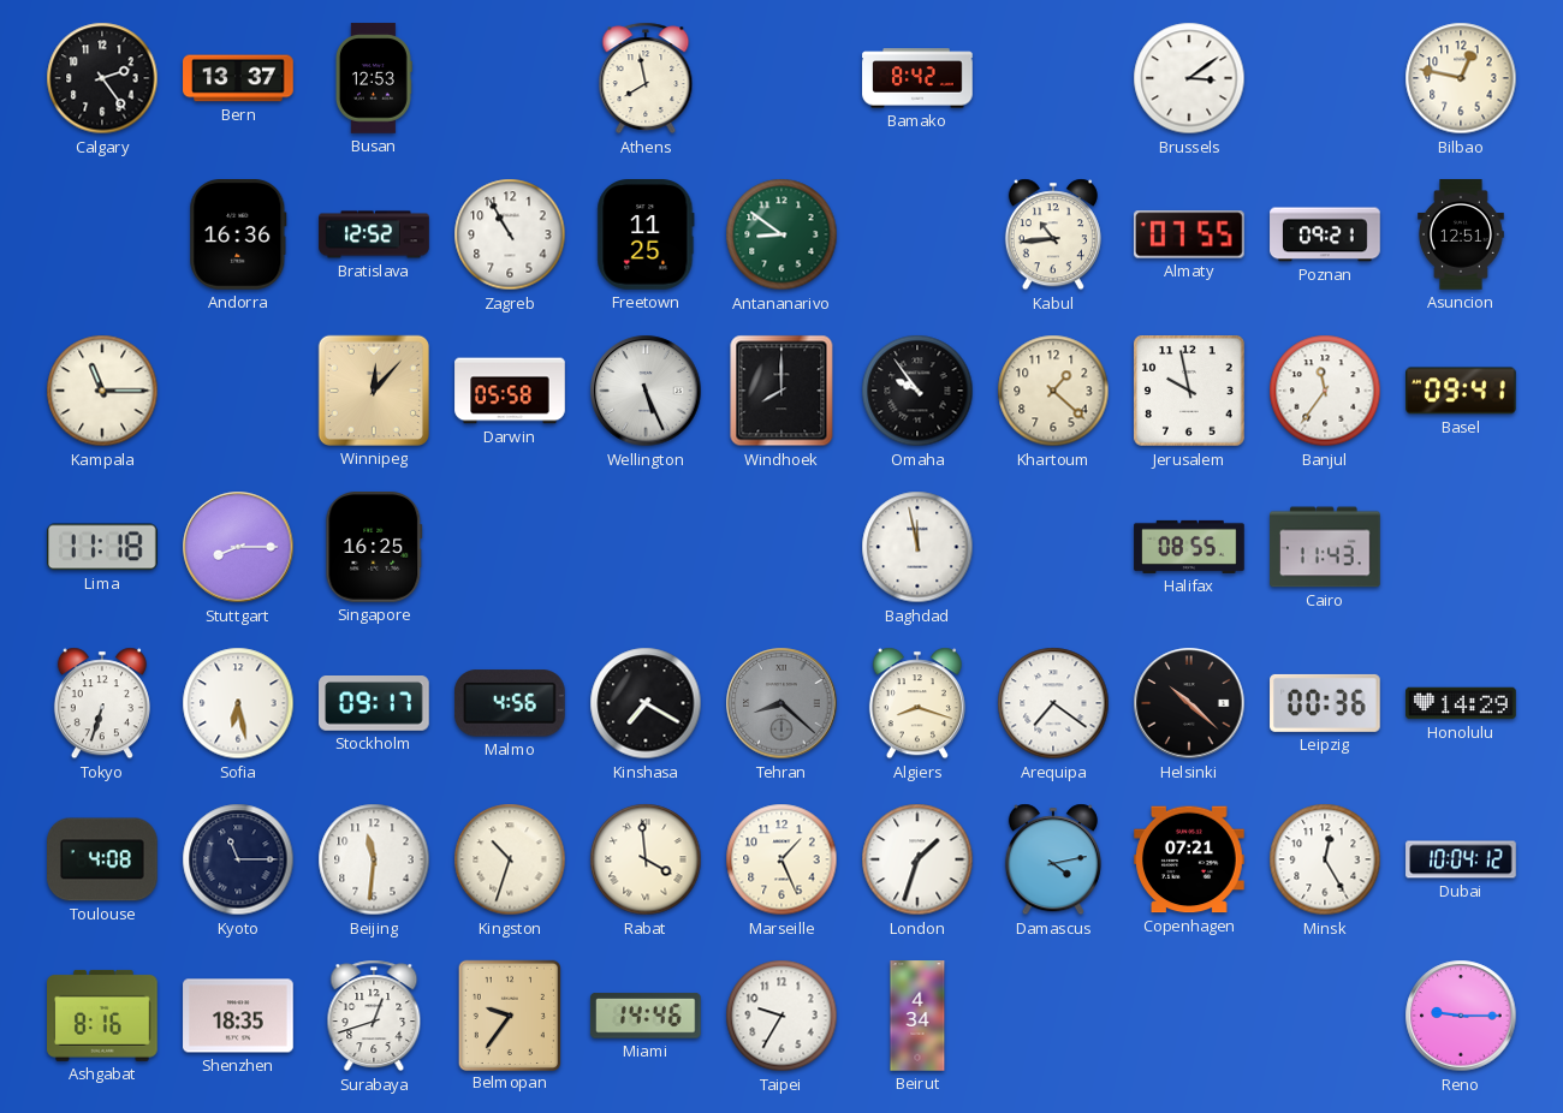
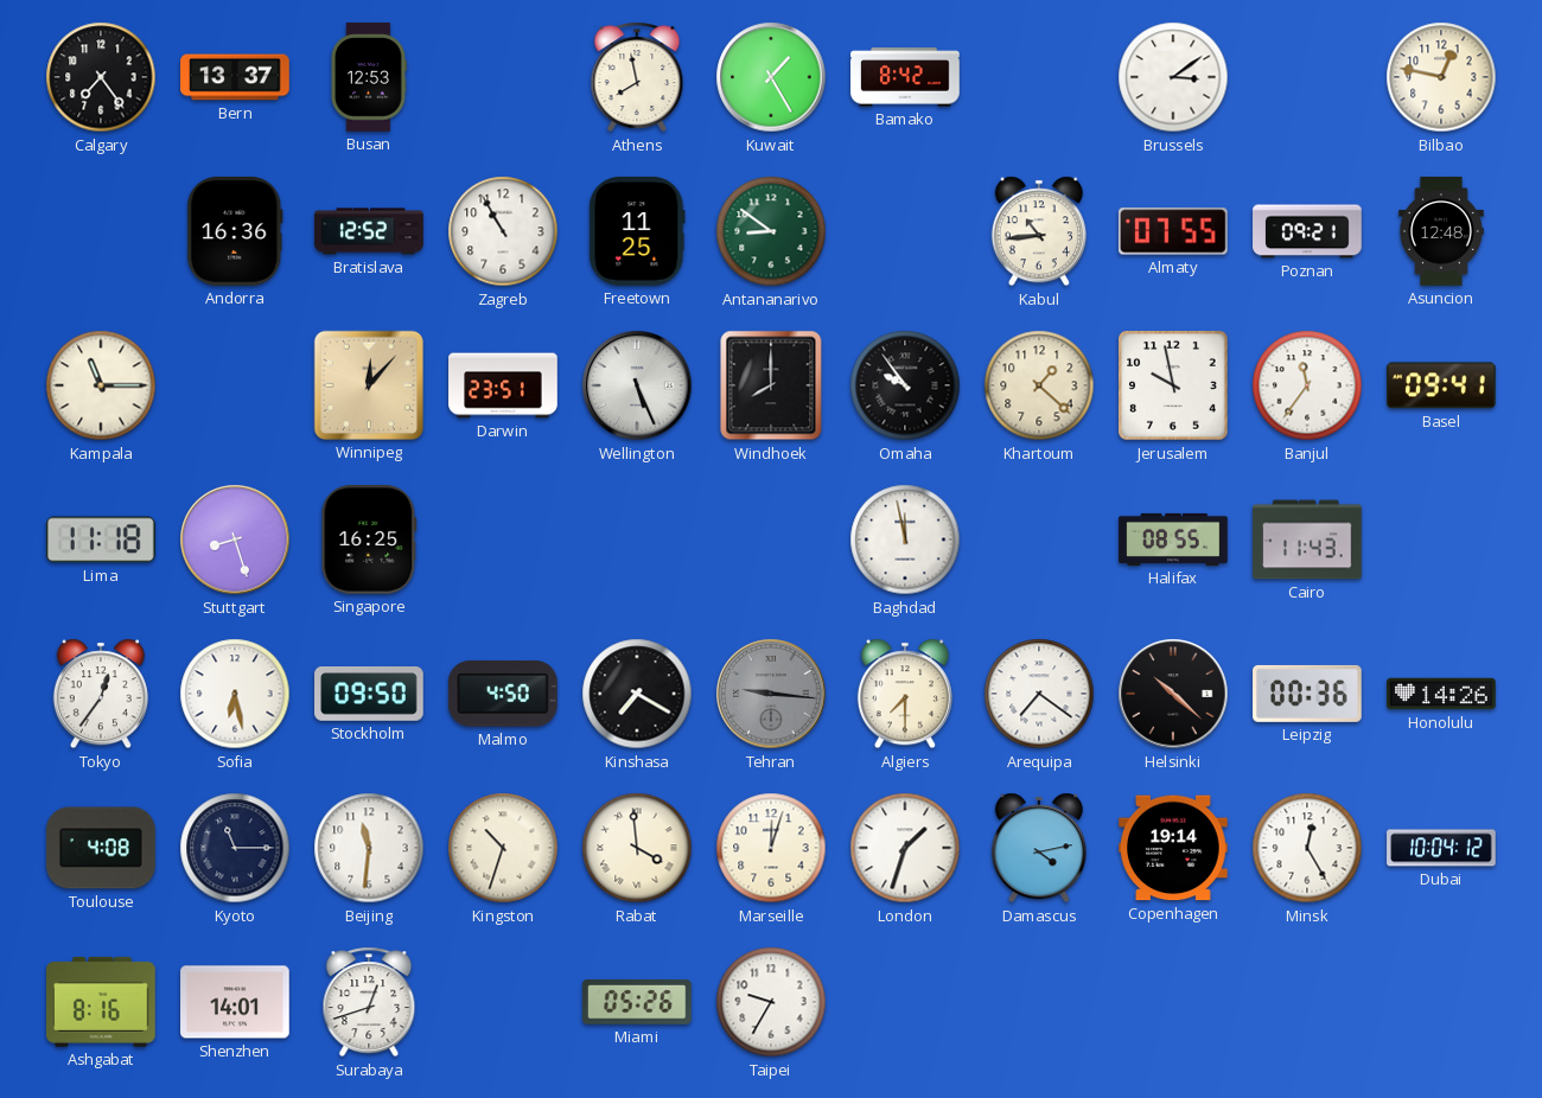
Calgary: 2:24 -> 7:24 (101, 77)
Kuwait: none -> 1:25 (771, 77)
Asuncion: 12:51 -> 12:48 (1442, 231)
Darwin: 05:58 -> 23:51 (503, 385)
Stuttgart: 8:15 -> 8:27 (235, 540)
Tokyo: 6:33 -> 12:36 (101, 694)
Stockholm: 09:17 -> 09:50 (369, 695)
Malmo: 4:56 -> 4:50 (504, 694)
Tehran: 8:22 -> 9:16 (771, 694)
Algiers: 8:18 -> 7:30 (905, 694)
Honolulu: 14:29 -> 14:26 (1441, 694)
Marseille: 1:26 -> 12:03 (771, 848)
Copenhagen: 07:21 -> 19:14 (1173, 848)
Shenzhen: 18:35 -> 14:01 (235, 1002)
Belmopan: 9:36 -> none (510, 1014)
Miami: 14:46 -> 05:26 (637, 1003)
Beirut: 4:34 -> none (917, 1016)
Reno: 9:15 -> none (1461, 1016)
